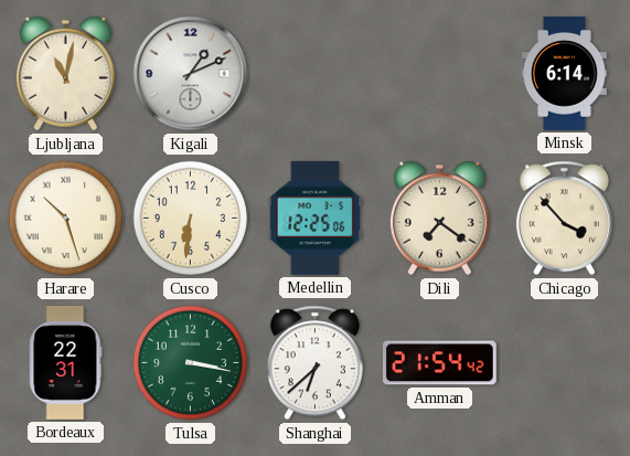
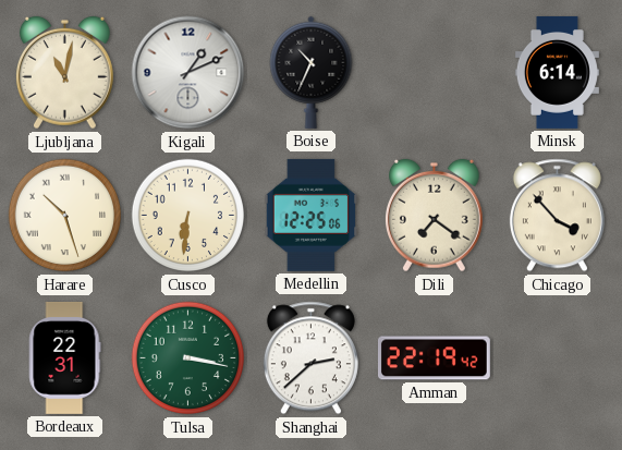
Boise: none -> 10:34 (312, 72)
Shanghai: 6:38 -> 2:38 (310, 358)
Amman: 21:54 -> 22:19 (434, 358)
